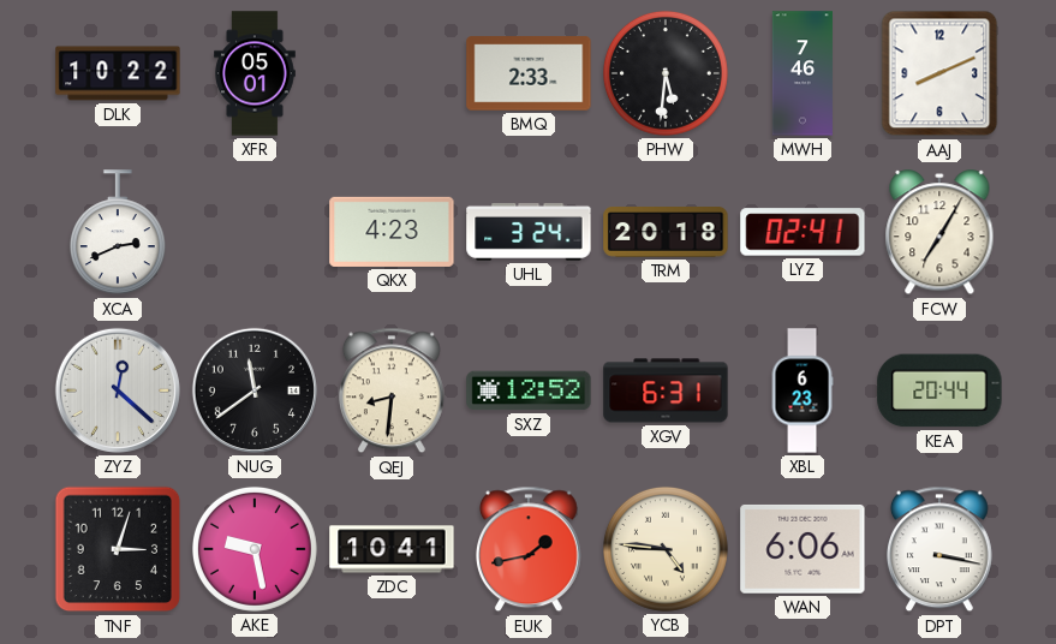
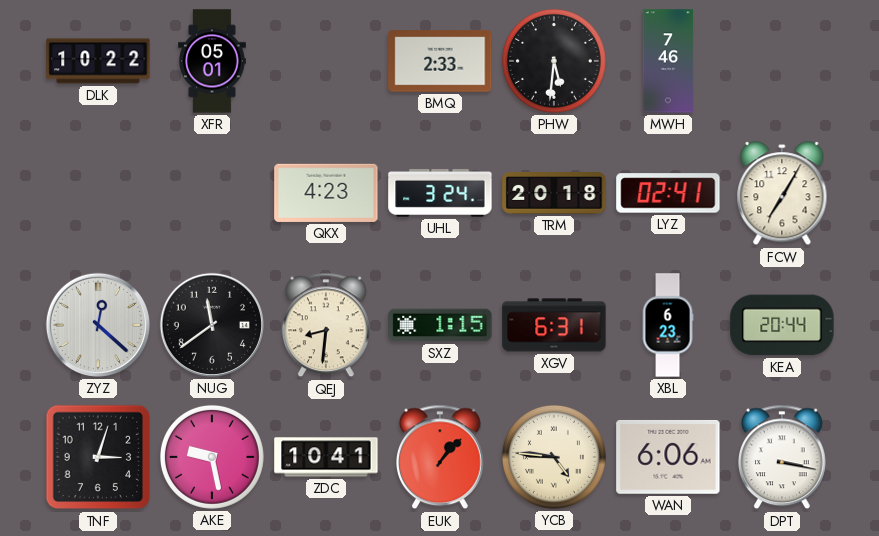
AAJ: 8:11 -> none (939, 73)
XCA: 2:41 -> none (118, 233)
SXZ: 12:52 -> 1:15 (440, 325)
EUK: 1:43 -> 1:07 (440, 457)
